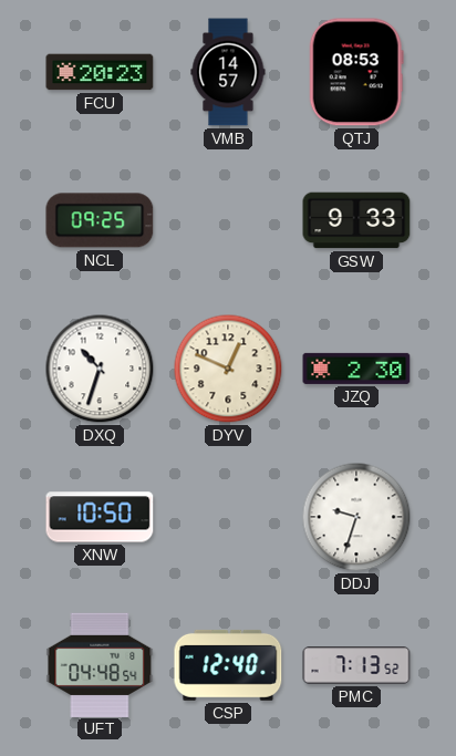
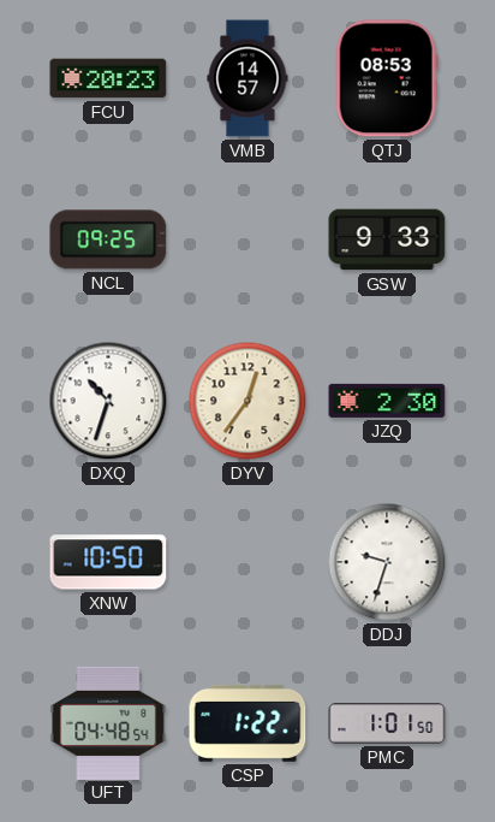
DYV: 12:49 -> 12:36 (247, 401)
CSP: 12:40 -> 1:22 (247, 723)
PMC: 7:13 -> 1:01 (387, 723)
